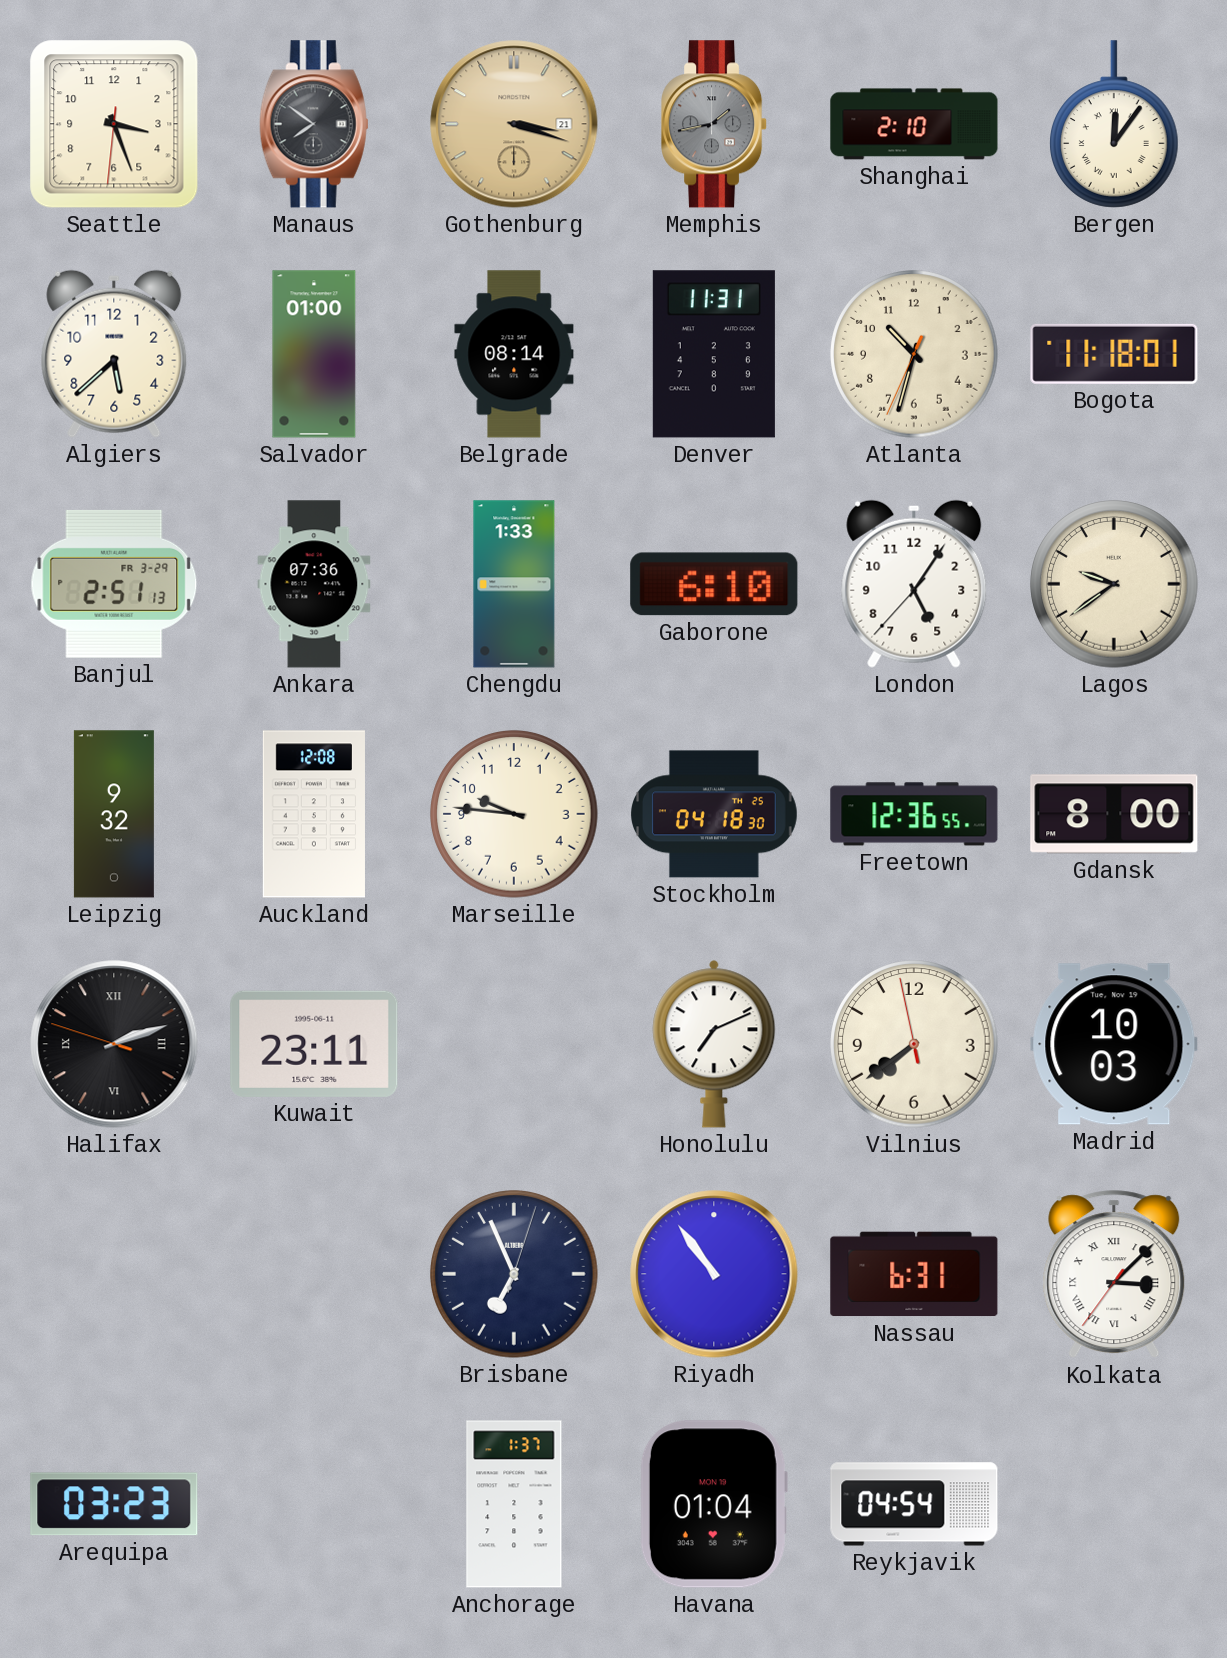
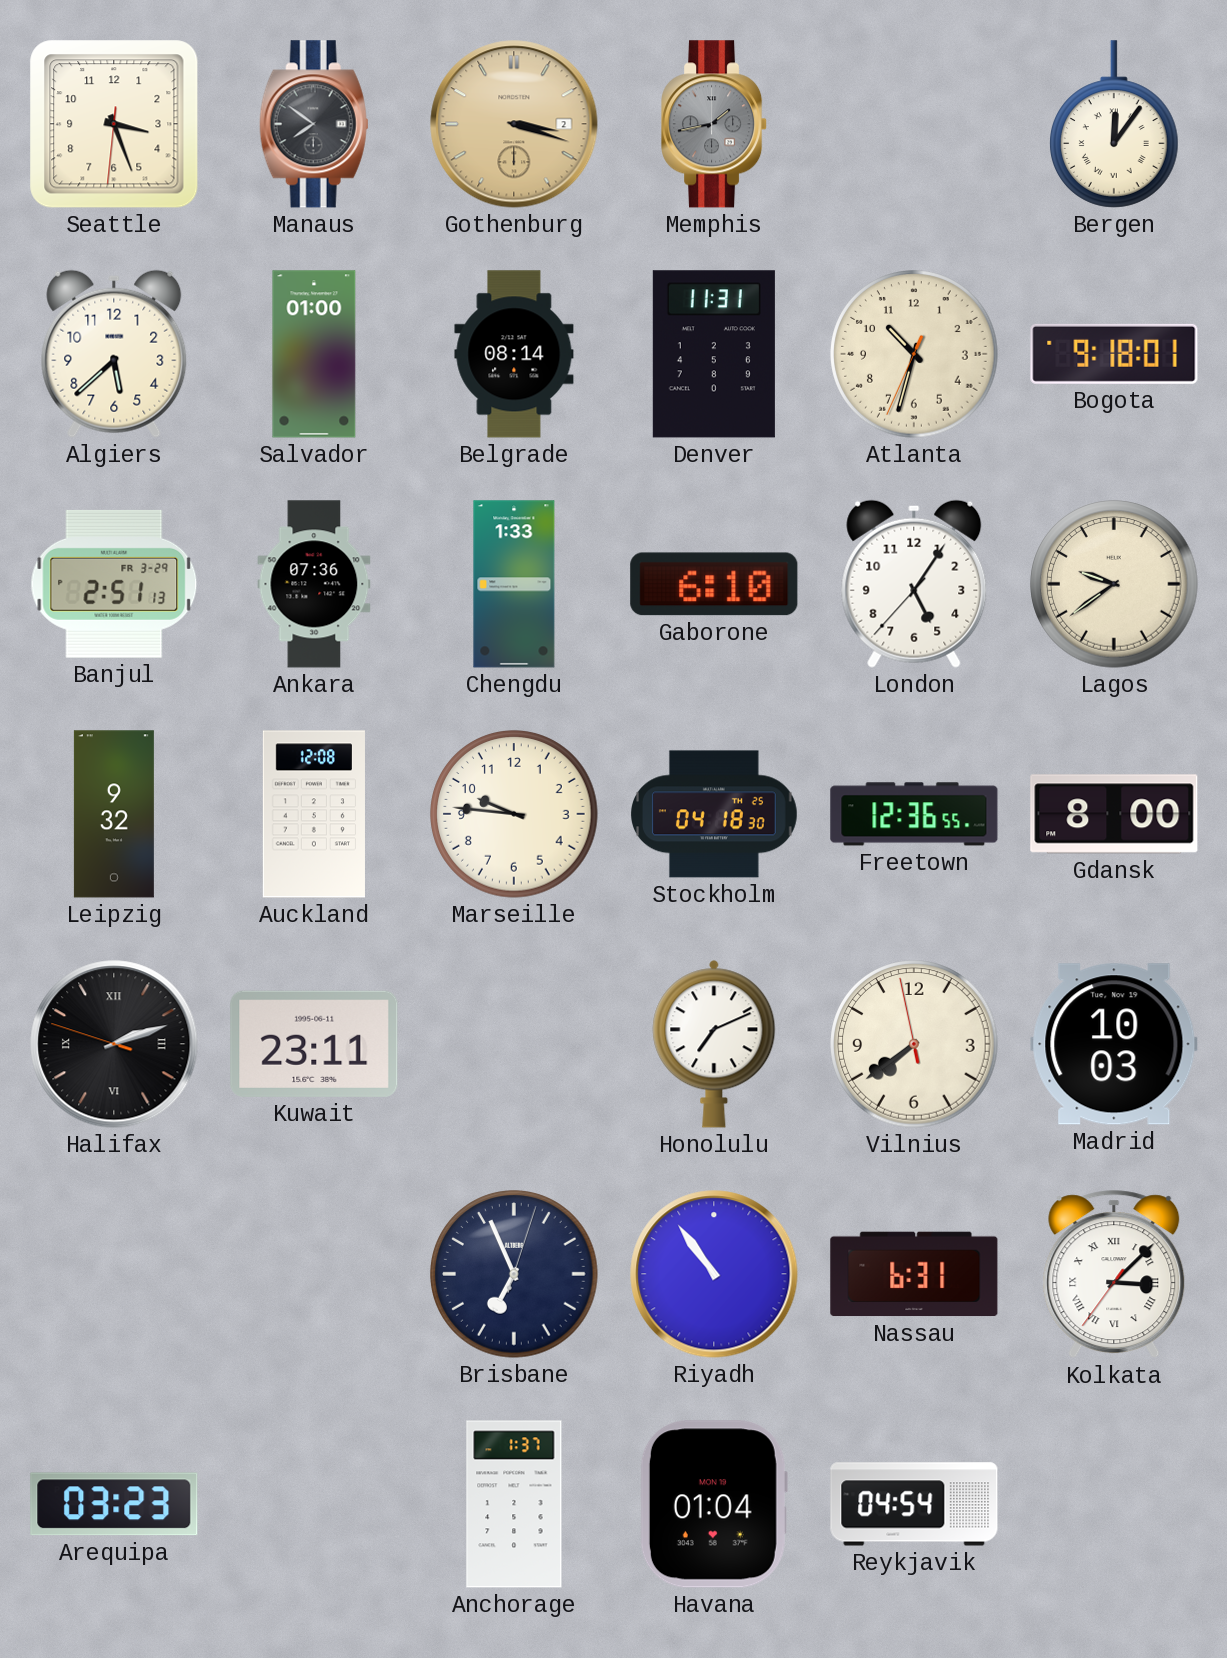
Gothenburg date: 21 -> 2 (514, 124)
Shanghai: 2:10 -> none (914, 124)
Bogota: 11:18 -> 9:18 (1114, 354)
